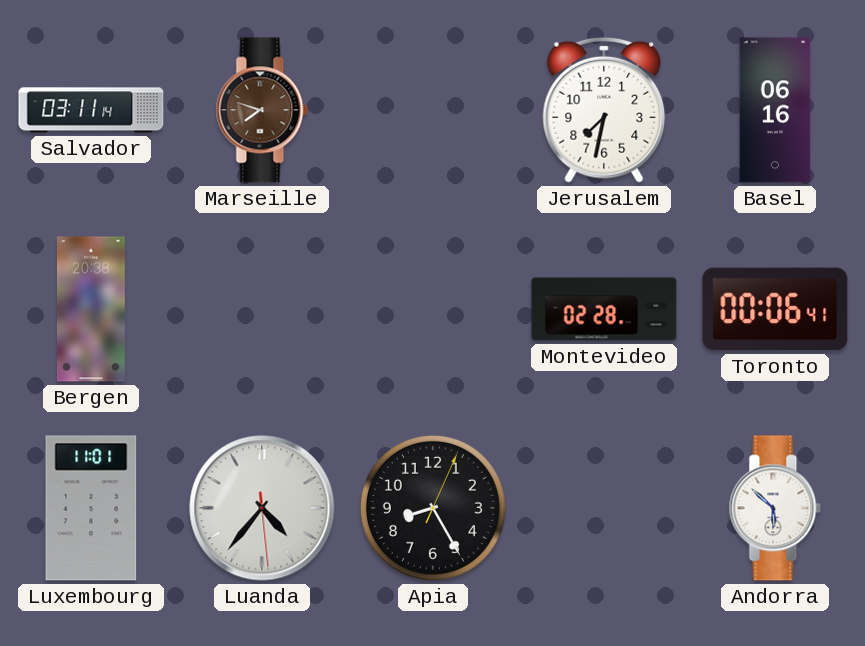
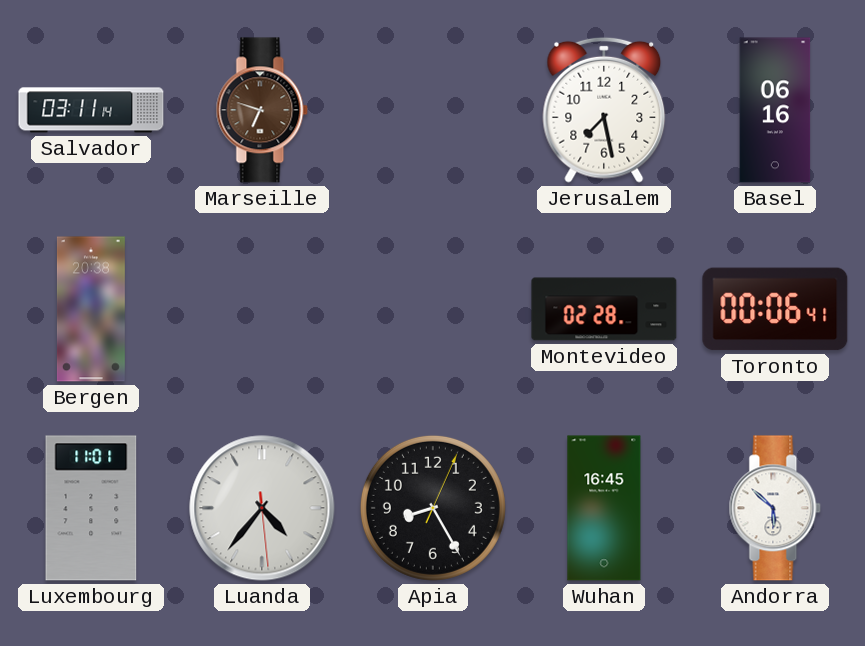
Marseille: 7:48 -> 6:48 (262, 110)
Jerusalem: 7:32 -> 7:28 (604, 110)
Wuhan: none -> 16:45 (604, 508)
